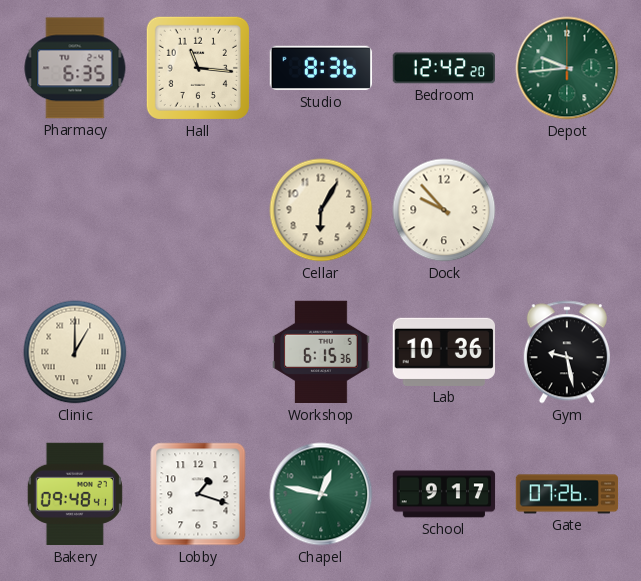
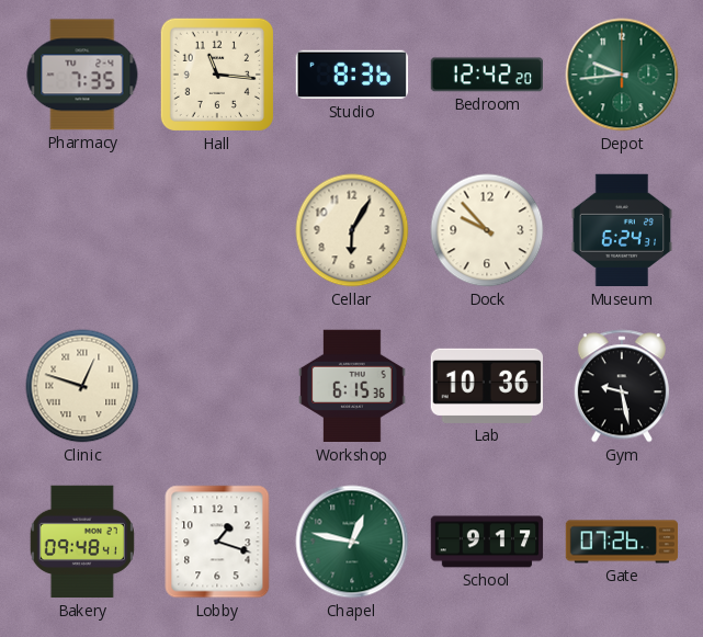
Pharmacy: 6:35 -> 7:35 (82, 75)
Museum: none -> 6:24 (622, 230)
Clinic: 1:00 -> 12:48 (82, 386)
